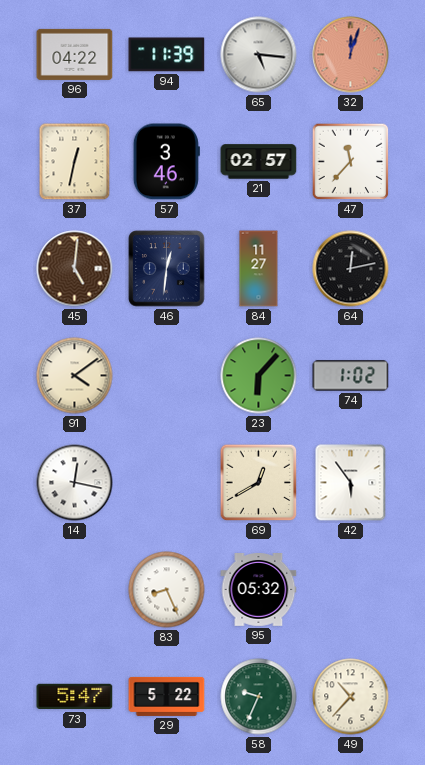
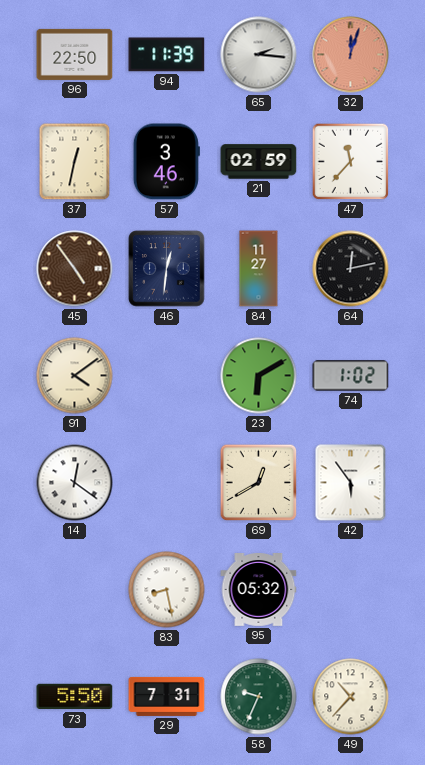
96: 04:22 -> 22:50 (75, 54)
65: 5:16 -> 2:16 (259, 55)
21: 02:57 -> 02:59 (259, 162)
45: 5:01 -> 4:54 (75, 269)
23: 6:07 -> 6:10 (259, 376)
14: 12:17 -> 12:21 (75, 483)
83: 8:26 -> 8:28 (167, 590)
73: 5:47 -> 5:50 (75, 697)
29: 5:22 -> 7:31 (167, 696)
